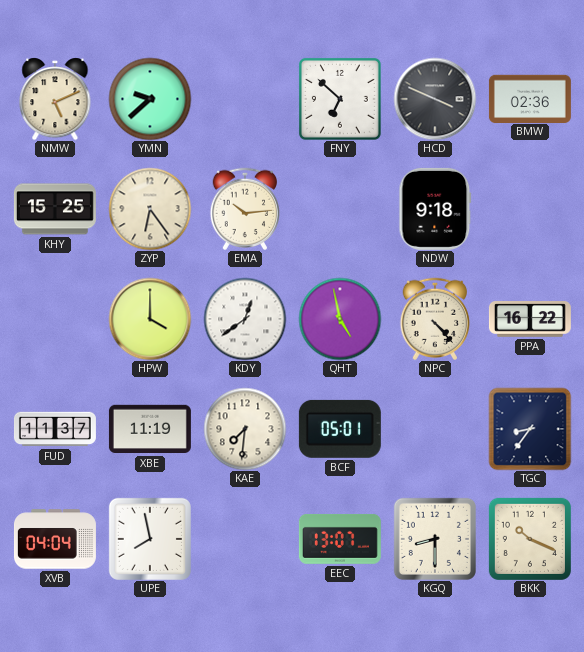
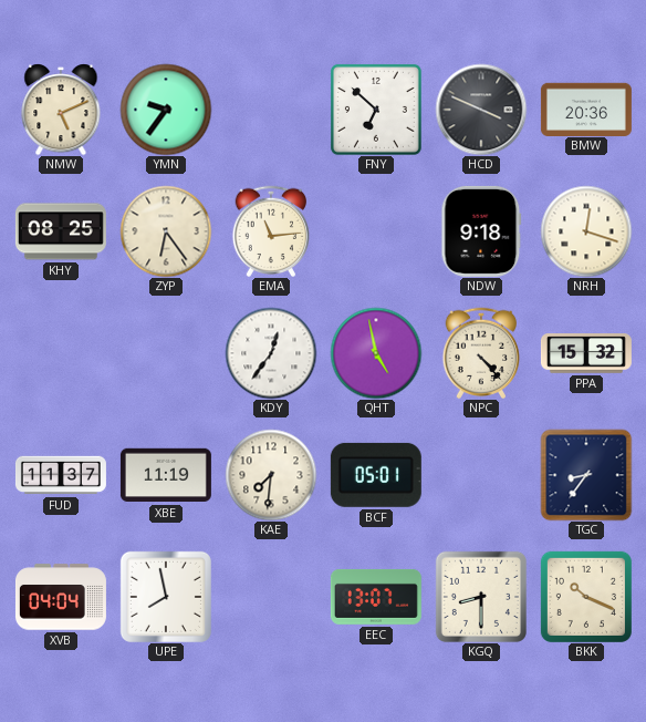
YMN: 9:38 -> 9:36 (166, 110)
BMW: 02:36 -> 20:36 (586, 109)
KHY: 15:25 -> 08:25 (61, 231)
EMA: 10:14 -> 11:14 (271, 230)
NRH: none -> 12:18 (586, 231)
HPW: 4:00 -> none (150, 319)
KDY: 12:39 -> 12:36 (271, 353)
PPA: 16:22 -> 15:32 (586, 353)
